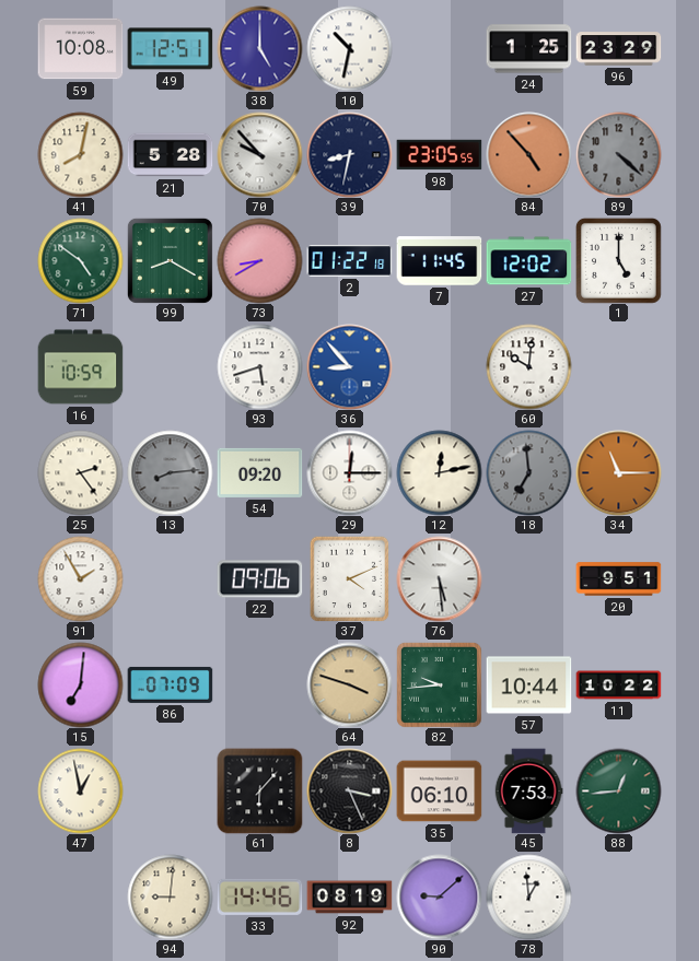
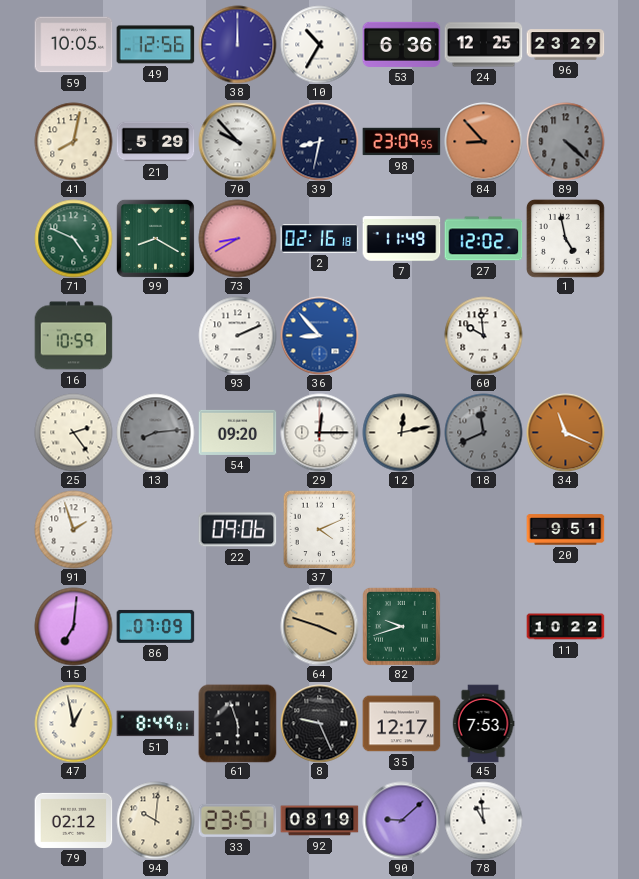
59: 10:08 -> 10:05 (73, 45)
49: 12:51 -> 12:56 (155, 45)
38: 5:00 -> 12:00 (237, 44)
10: 10:32 -> 10:35 (319, 44)
53: none -> 6:36 (401, 44)
24: 1:25 -> 12:25 (483, 45)
21: 5:28 -> 5:29 (155, 142)
98: 23:05 -> 23:09 (401, 142)
84: 4:53 -> 8:53 (483, 141)
71: 4:51 -> 4:49 (73, 238)
2: 01:22 -> 02:16 (319, 239)
7: 11:45 -> 11:49 (401, 239)
1: 5:00 -> 4:58 (565, 238)
93: 5:42 -> 2:11 (237, 335)
60: 10:01 -> 9:59 (483, 335)
18: 6:59 -> 11:41 (483, 432)
34: 11:15 -> 11:19 (565, 432)
91: 1:55 -> 1:57 (73, 529)
76: 5:29 -> none (439, 578)
82: 9:44 -> 9:42 (401, 626)
57: 10:44 -> none (528, 685)
51: none -> 8:49 (155, 724)
61: 6:07 -> 5:57 (237, 723)
8: 3:26 -> 9:26 (319, 723)
35: 06:10 -> 12:17 (401, 724)
88: 12:44 -> none (618, 790)
79: none -> 02:12 (73, 820)
94: 9:01 -> 10:01 (155, 820)
33: 14:46 -> 23:51 (237, 820)
78: 12:59 -> 10:59 (483, 820)
